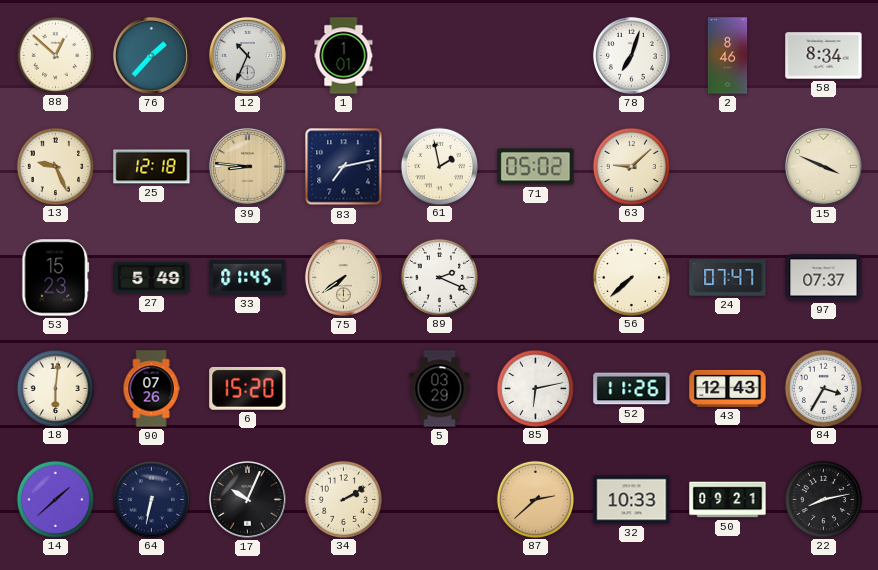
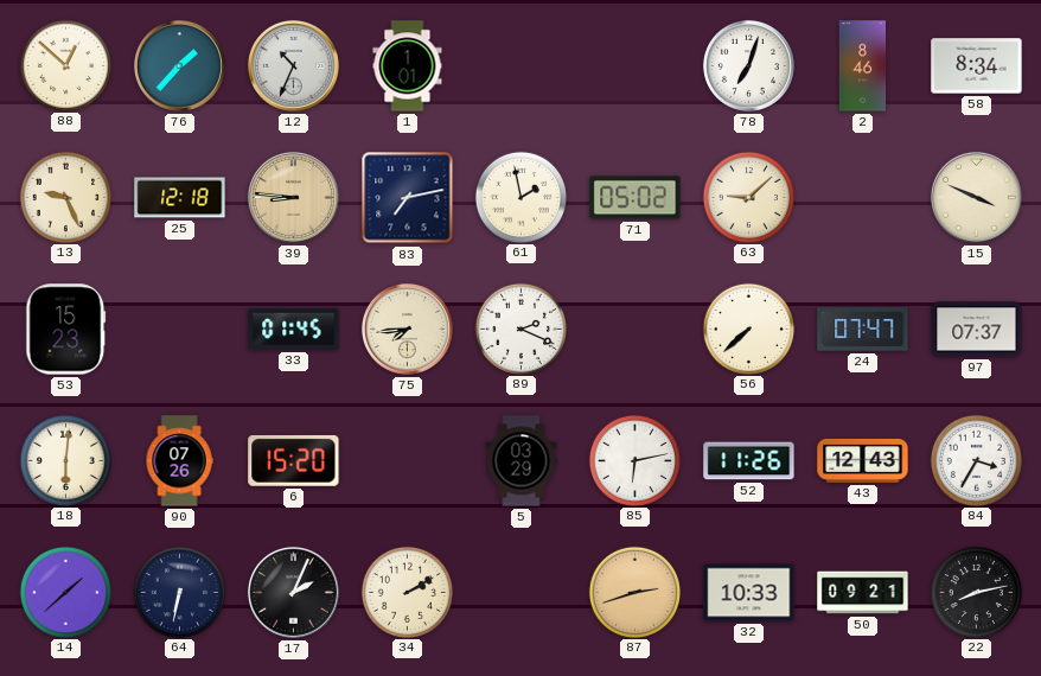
27: 5:49 -> none (152, 278)
75: 7:39 -> 7:44 (407, 329)
17: 10:04 -> 2:04 (293, 592)
87: 2:38 -> 2:42 (634, 592)
